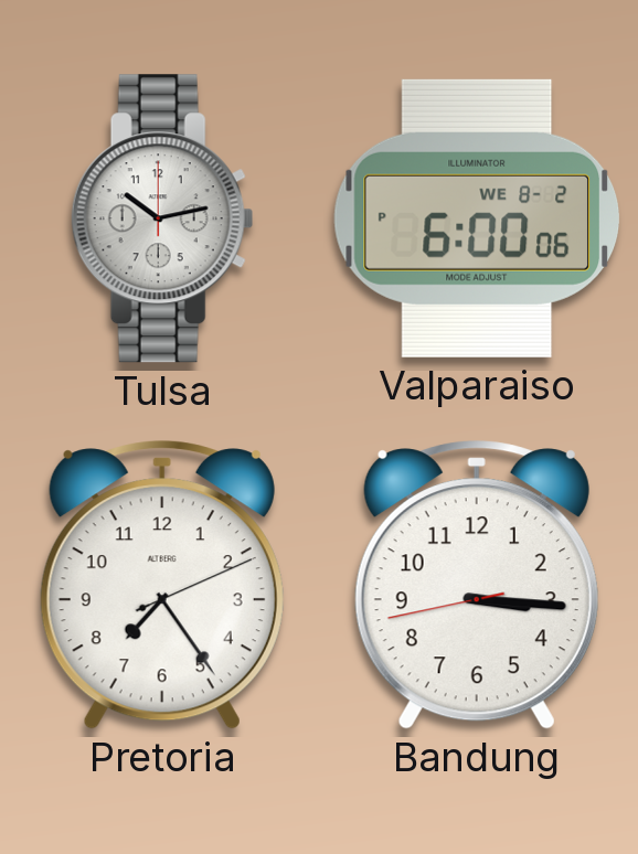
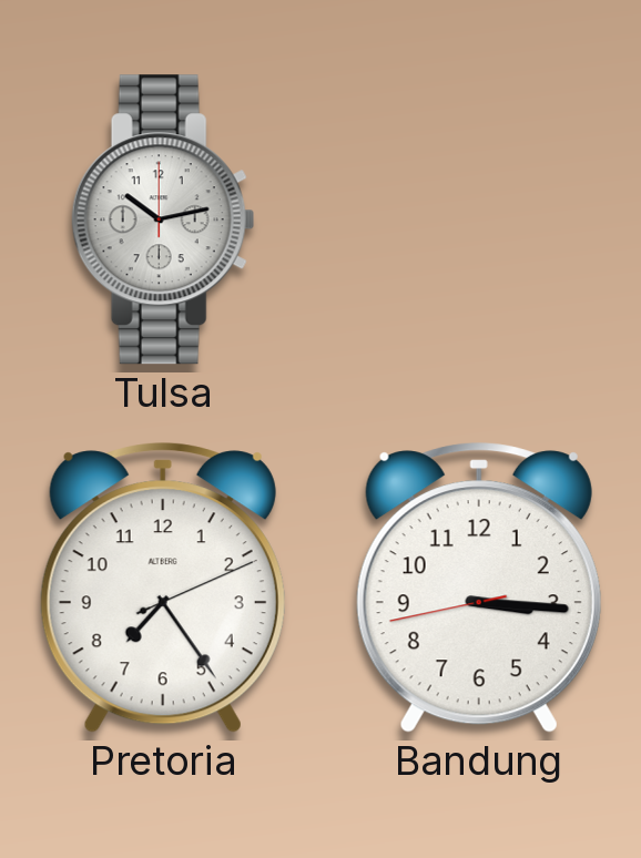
Valparaiso: 6:00 -> none (476, 218)
